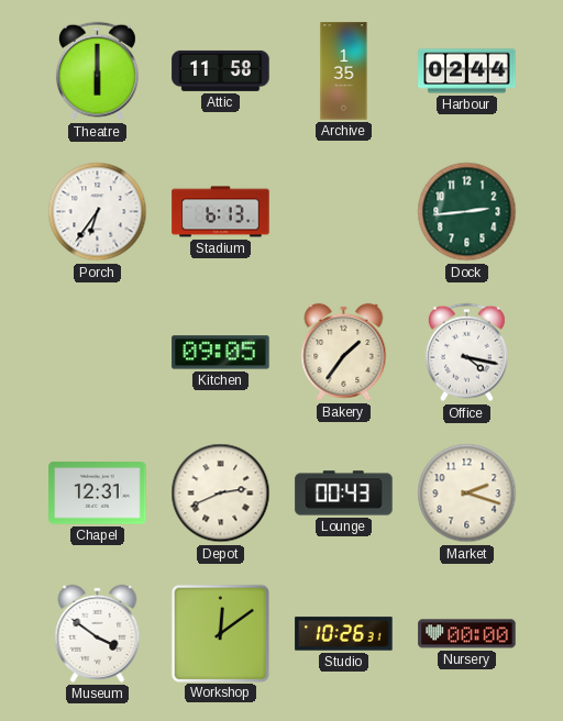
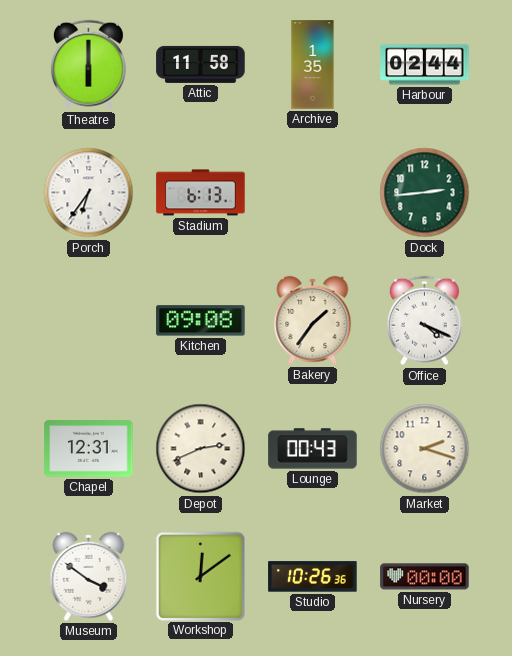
Kitchen: 09:05 -> 09:08 (201, 321)
Office: 4:17 -> 4:19 (424, 321)
Studio: 10:26:31 -> 10:26:36 (313, 577)
